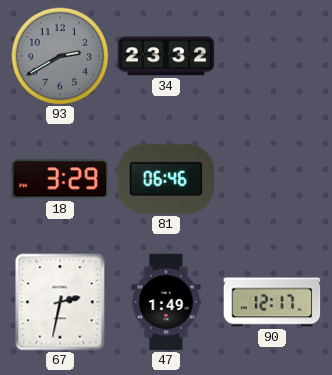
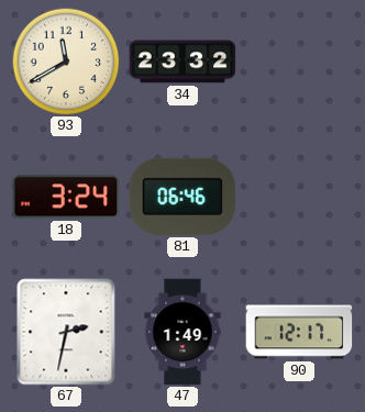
93: 2:40 -> 11:40 (66, 62)
93 dial: grey -> cream (66, 62)
18: 3:29 -> 3:24 (66, 197)
